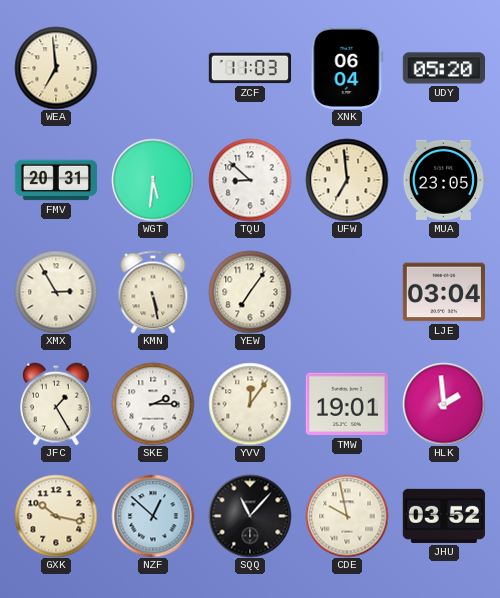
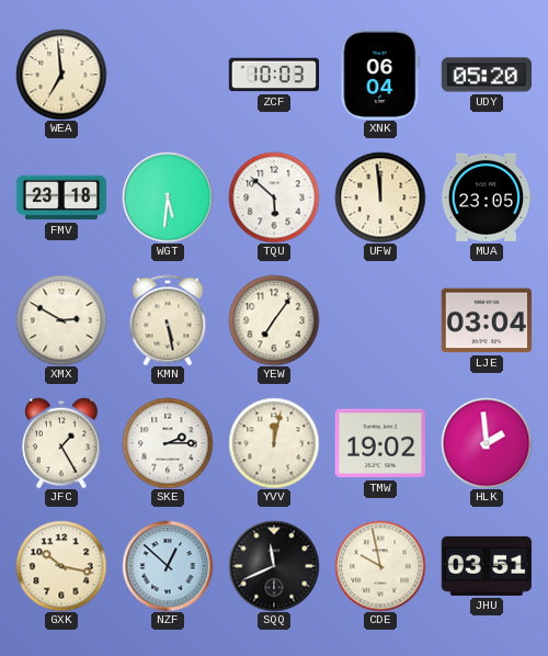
ZCF: 11:03 -> 10:03 (274, 75)
FMV: 20:31 -> 23:18 (61, 197)
TQU: 8:52 -> 5:52 (274, 197)
UFW: 6:59 -> 11:59 (380, 197)
XMX: 2:55 -> 2:50 (61, 320)
YVV: 12:06 -> 12:02 (274, 443)
TMW: 19:01 -> 19:02 (379, 443)
SQQ: 11:07 -> 11:41 (274, 566)
JHU: 03:52 -> 03:51 (487, 566)
